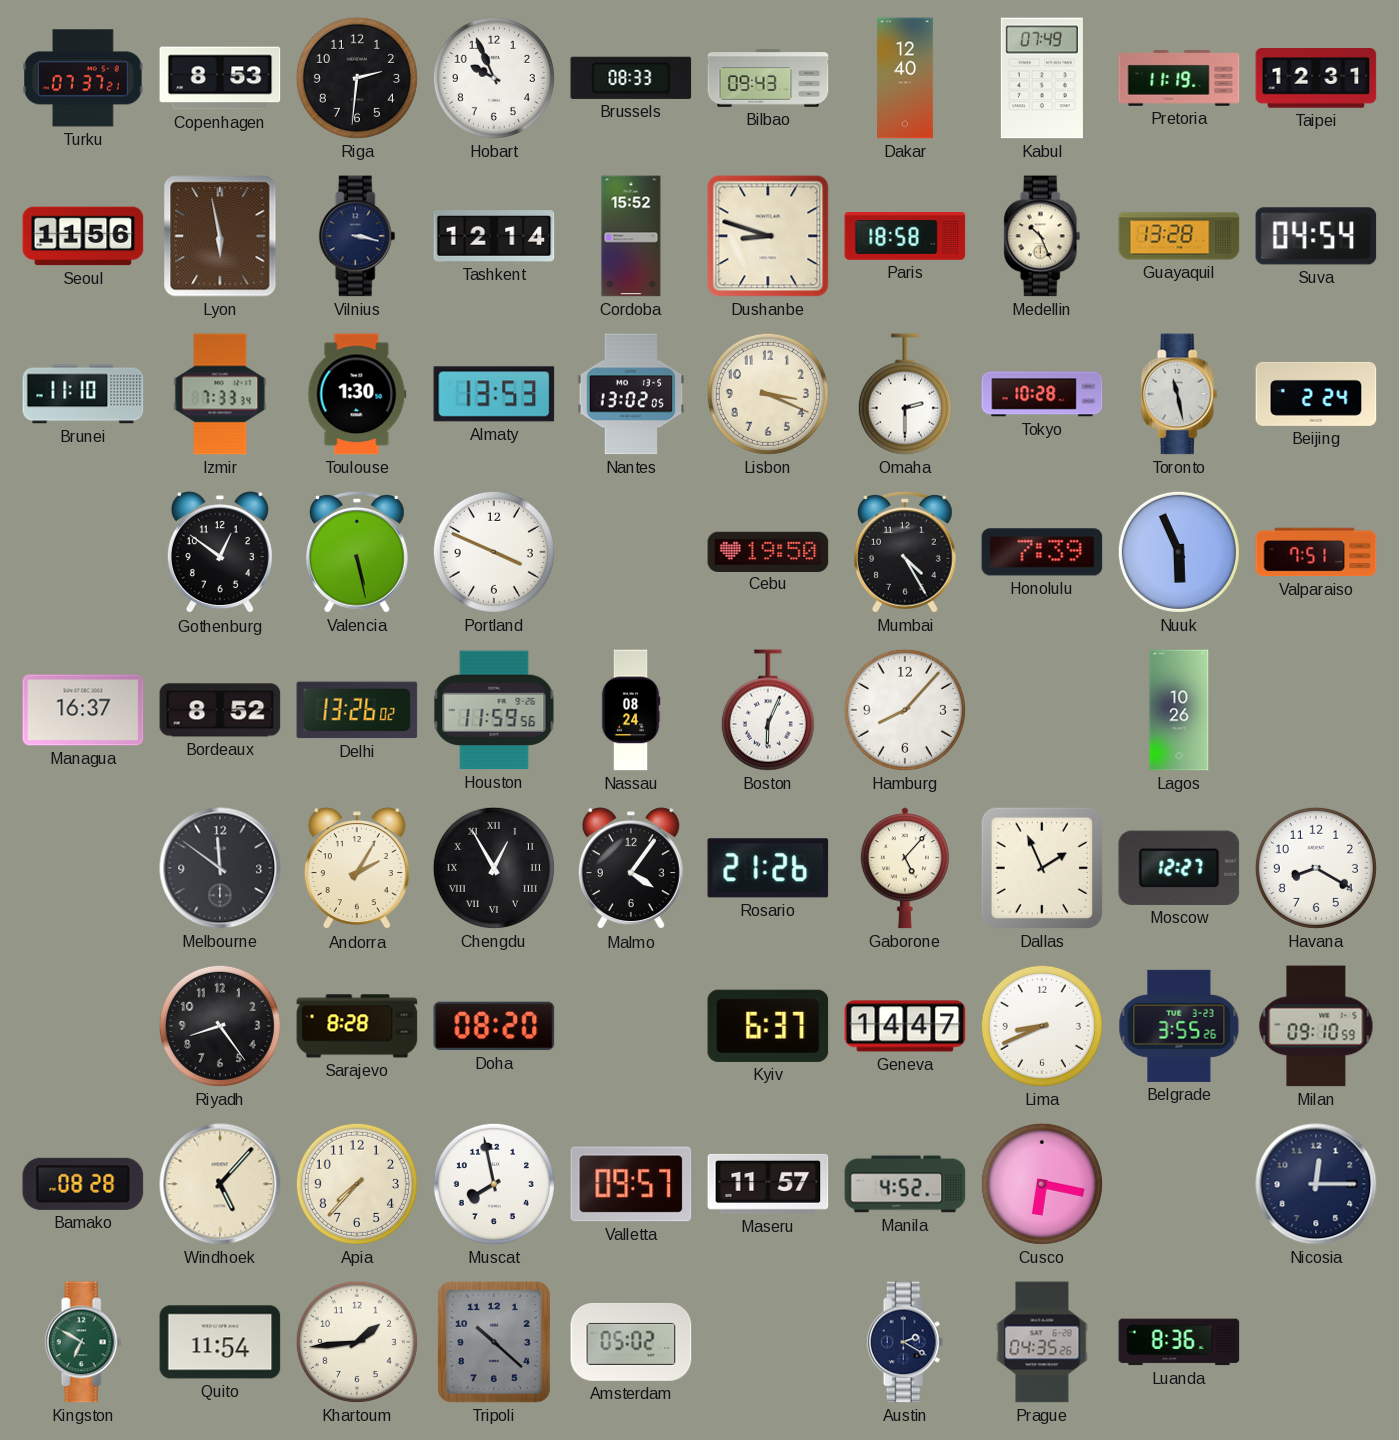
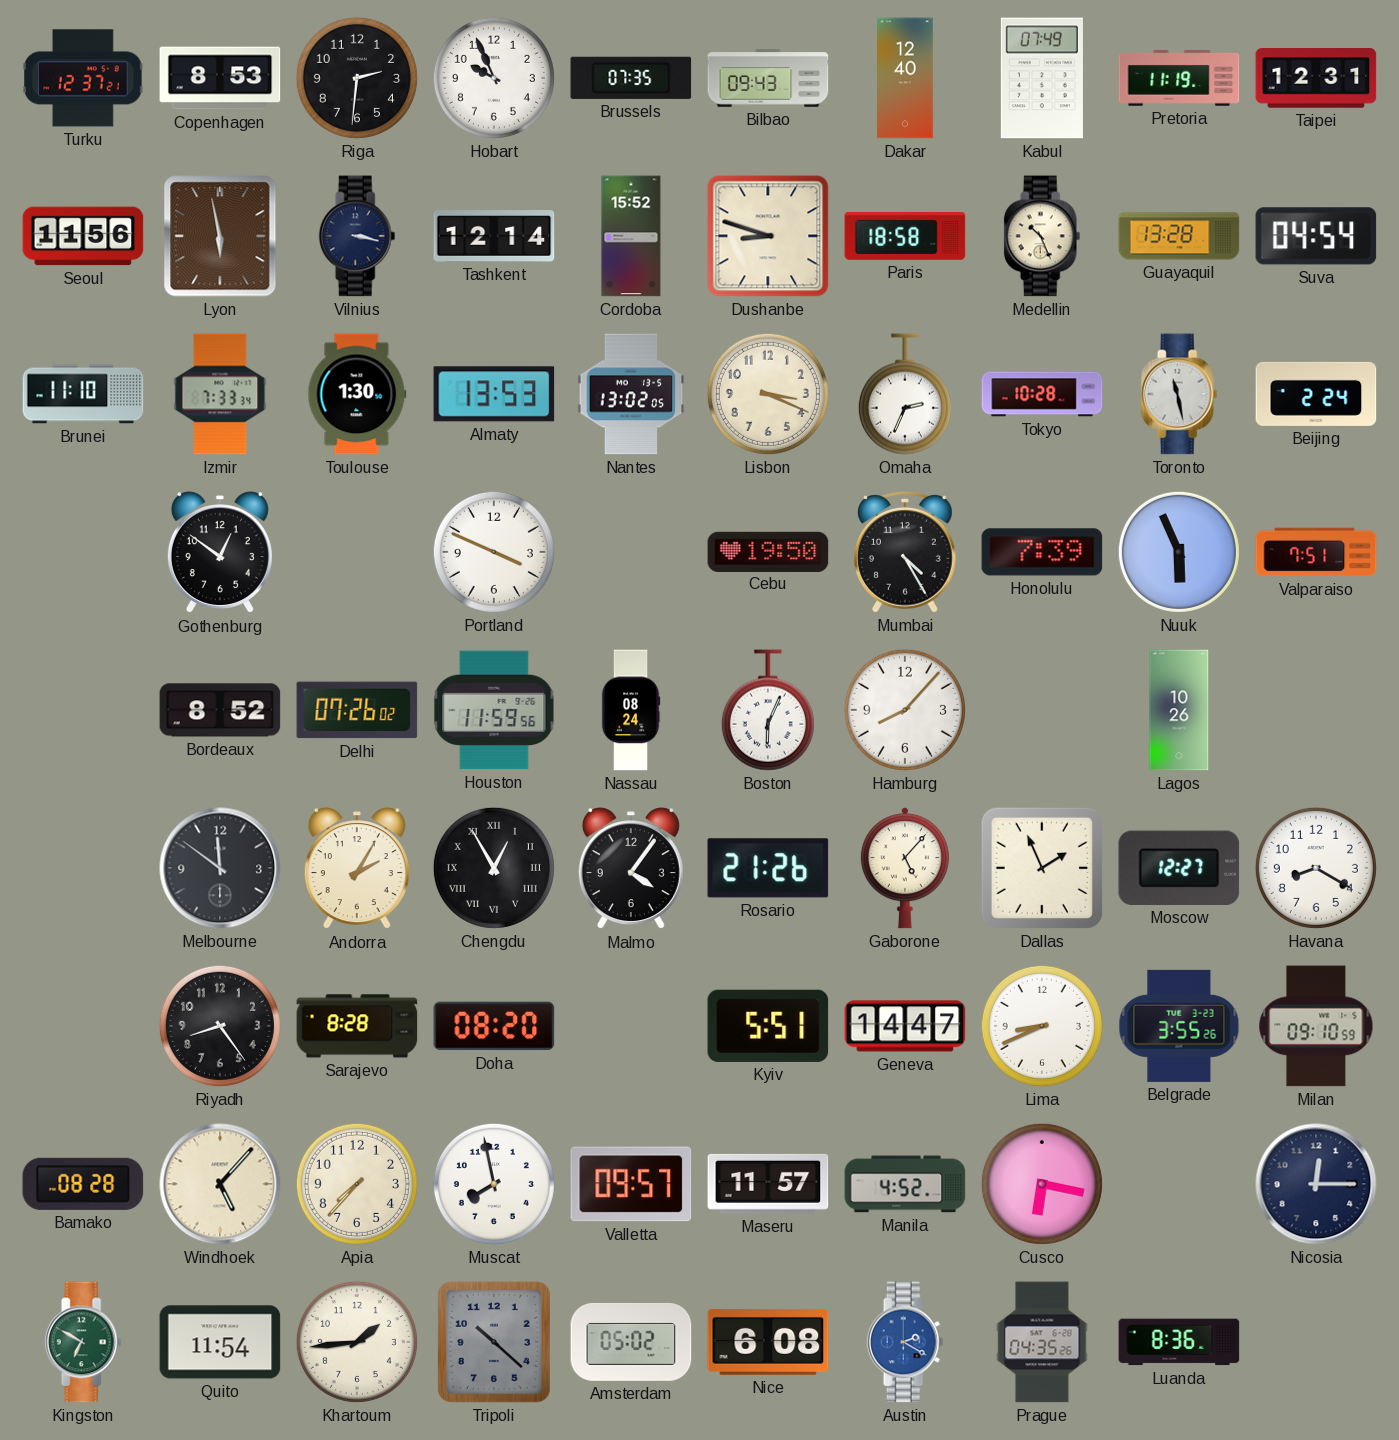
Turku: 07:37 -> 12:37 (83, 78)
Brussels: 08:33 -> 07:35 (631, 78)
Omaha: 2:30 -> 2:34 (905, 394)
Valencia: 5:28 -> none (358, 553)
Managua: 16:37 -> none (83, 710)
Delhi: 13:26 -> 07:26 (357, 710)
Kyiv: 6:37 -> 5:51 (768, 1026)
Nice: none -> 6:08 (768, 1342)
Austin dial: navy -> blue (905, 1342)
